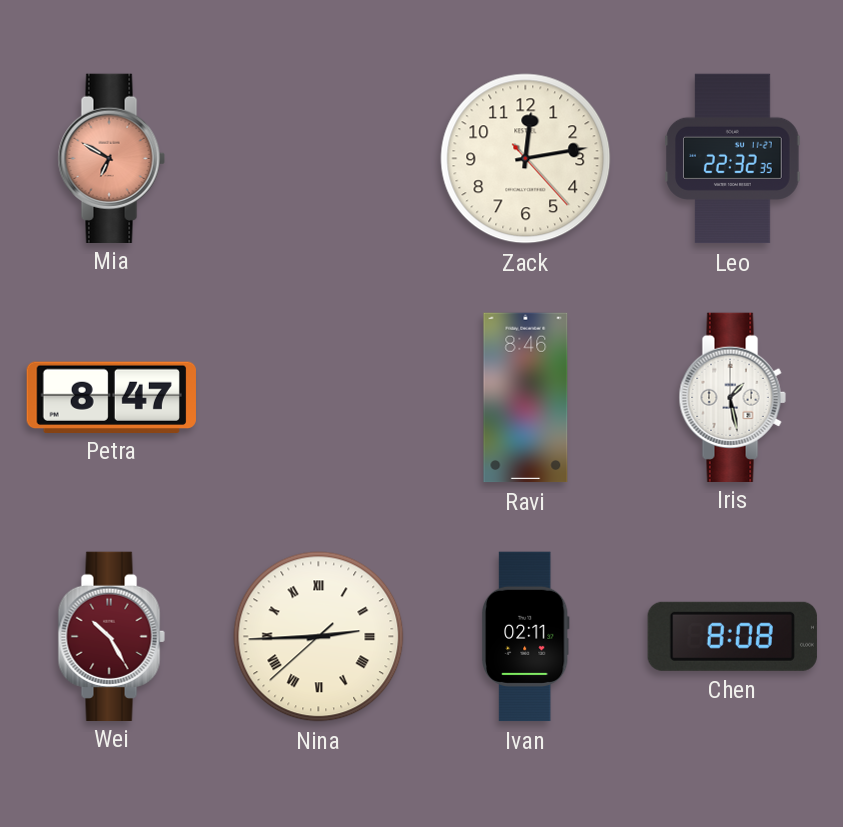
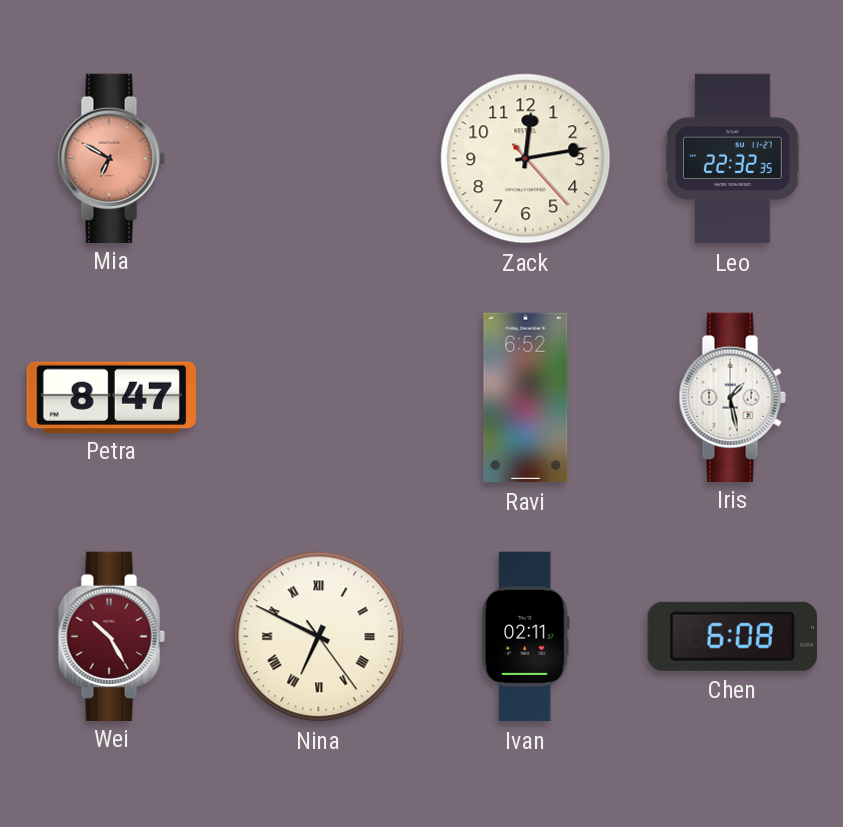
Ravi: 8:46 -> 6:52 (526, 398)
Nina: 2:44 -> 6:49 (319, 637)
Chen: 8:08 -> 6:08 (732, 636)
